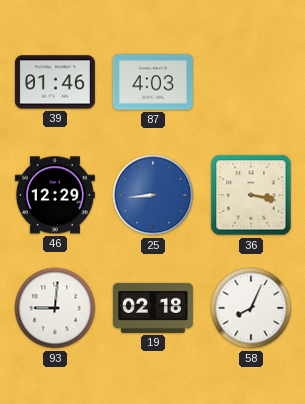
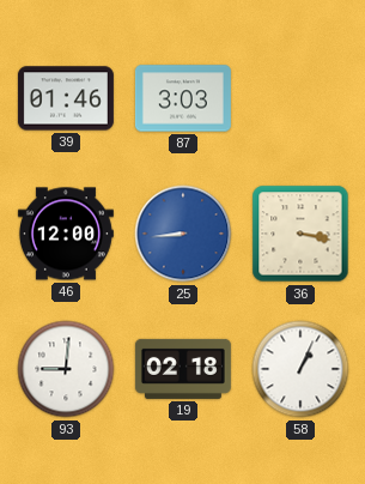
87: 4:03 -> 3:03 (183, 98)
46: 12:29 -> 12:00 (66, 234)
58: 8:04 -> 1:04 (300, 369)
